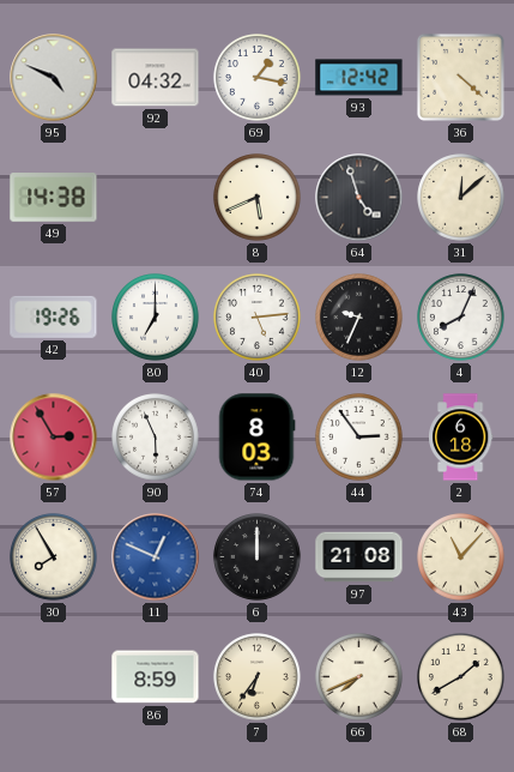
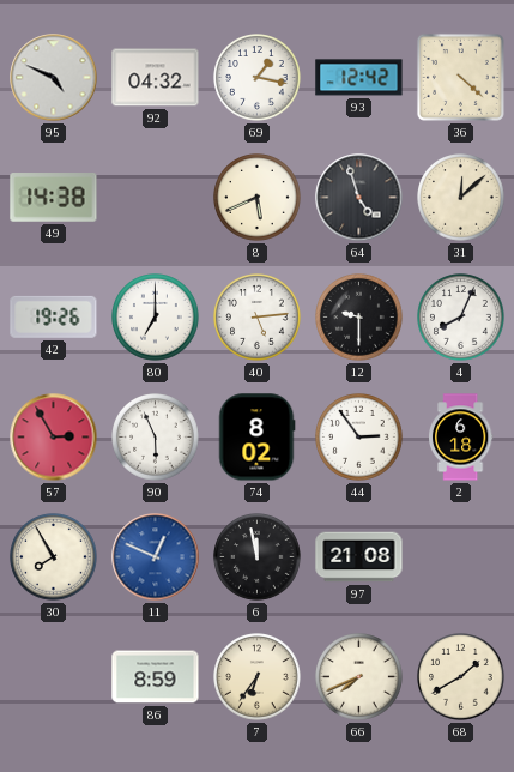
12: 9:34 -> 9:30 (359, 318)
74: 8:03 -> 8:02 (258, 438)
6: 12:00 -> 11:58 (258, 557)
43: 11:07 -> none (461, 557)
